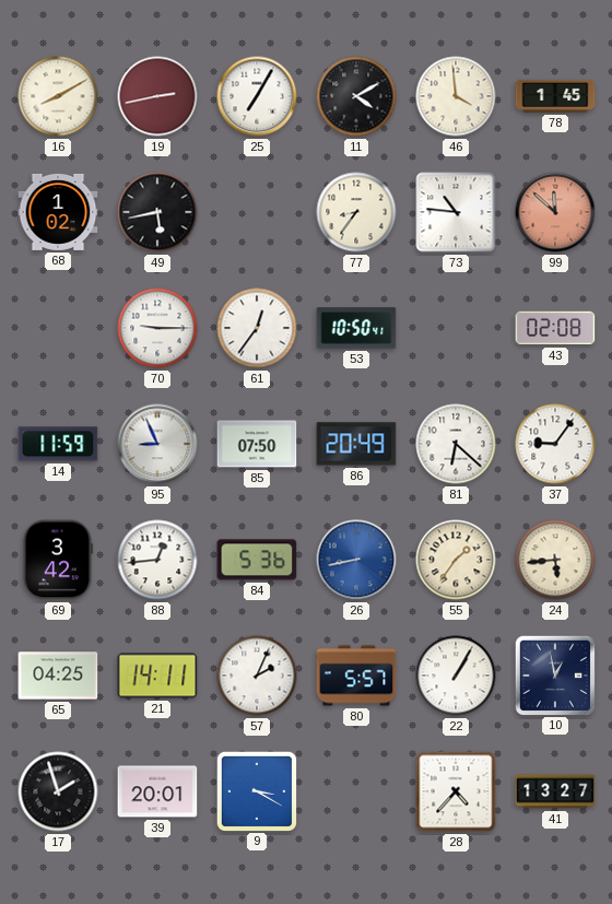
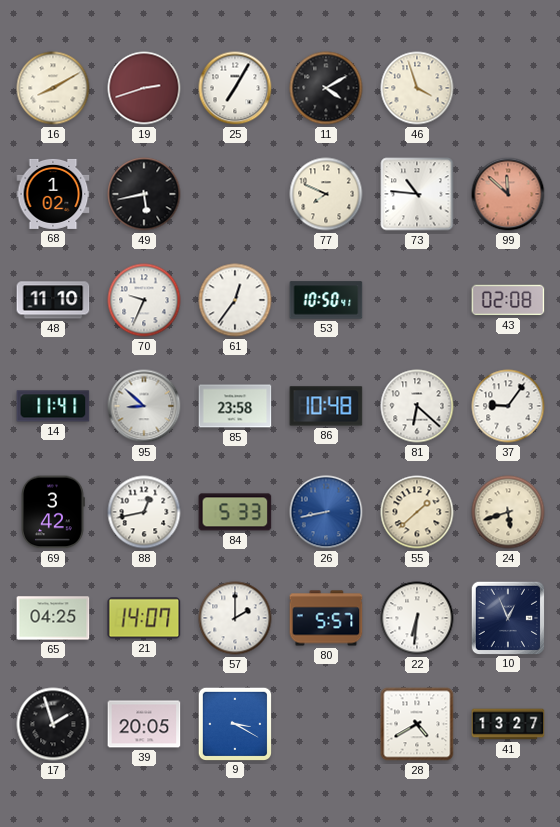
19: 2:43 -> 2:42 (144, 88)
46: 3:59 -> 3:57 (417, 88)
78: 1:45 -> none (555, 96)
77: 8:36 -> 7:49 (326, 194)
48: none -> 11:10 (53, 300)
70: 9:15 -> 9:34 (144, 300)
14: 11:59 -> 11:41 (53, 406)
95: 8:56 -> 8:52 (144, 406)
85: 07:50 -> 23:58 (235, 406)
86: 20:49 -> 10:48 (326, 406)
88: 12:44 -> 12:43 (144, 512)
84: 5:36 -> 5:33 (235, 512)
55: 1:36 -> 1:38 (417, 512)
24: 5:44 -> 5:42 (508, 512)
21: 14:11 -> 14:07 (144, 618)
57: 2:04 -> 2:00 (235, 618)
22: 1:05 -> 6:31 (417, 618)
10: 12:58 -> 12:56 (507, 617)
39: 20:01 -> 20:05 (144, 724)
28: 4:37 -> 4:40 (417, 724)
